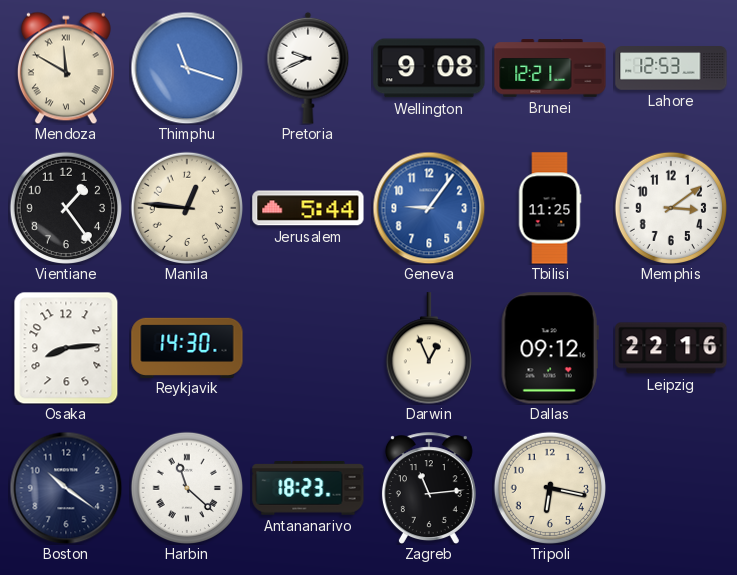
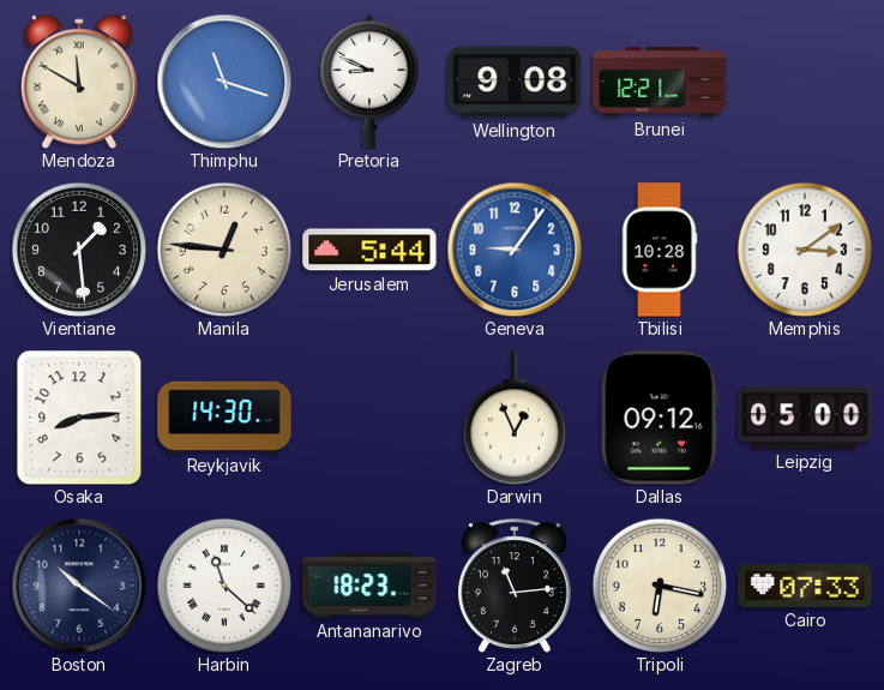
Pretoria: 9:41 -> 8:49 (369, 82)
Lahore: 12:53 -> none (671, 68)
Vientiane: 1:24 -> 1:29 (78, 248)
Tbilisi: 11:25 -> 10:28 (660, 250)
Leipzig: 22:16 -> 05:00 (805, 418)
Cairo: none -> 07:33 (805, 586)
